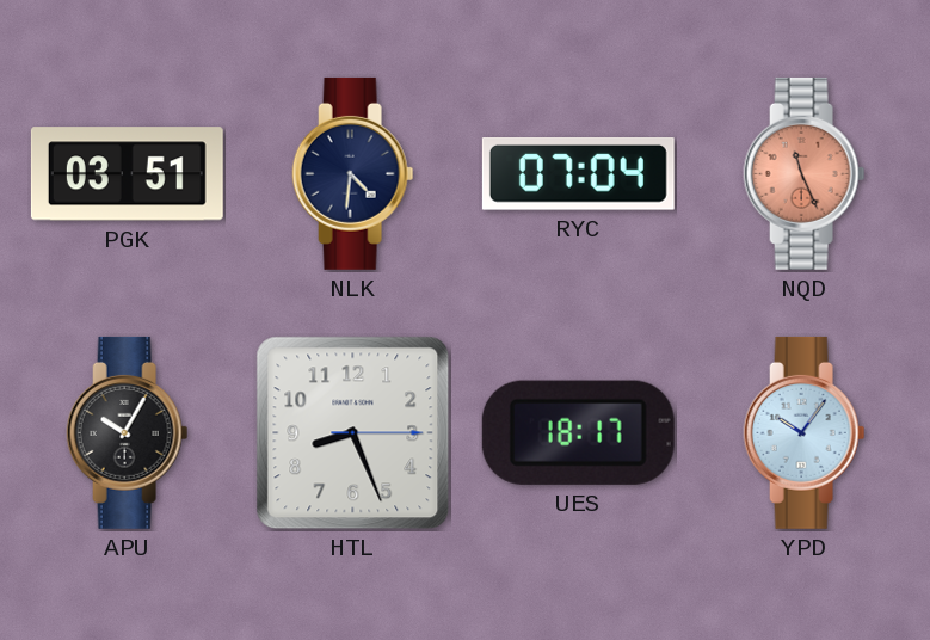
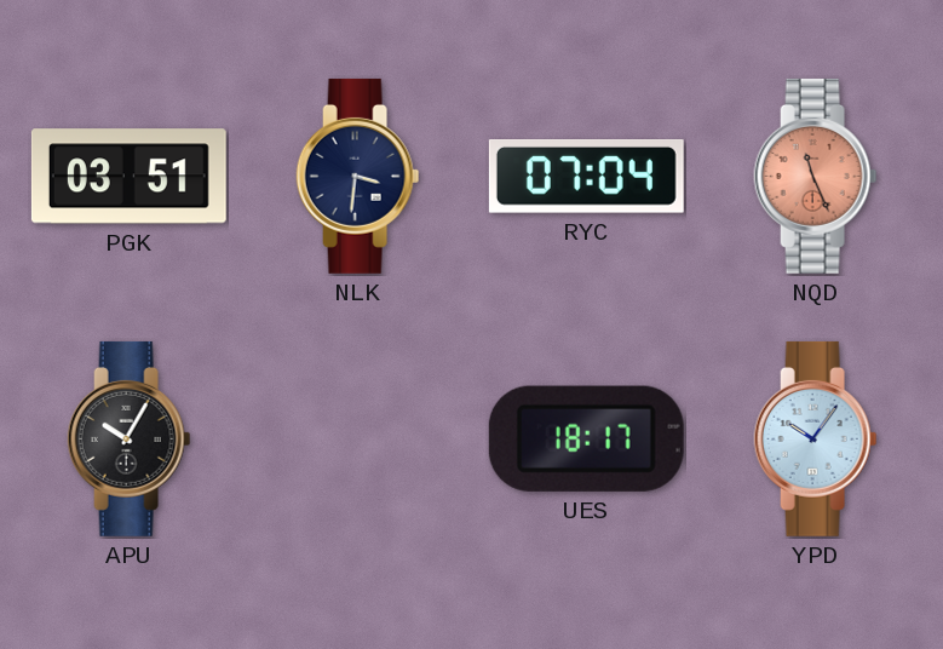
NLK: 4:31 -> 3:31 (358, 176)
HTL: 8:26 -> none (353, 433)
